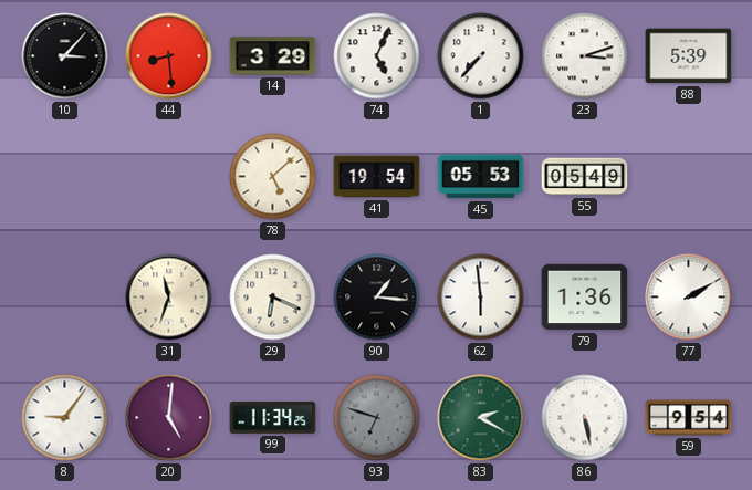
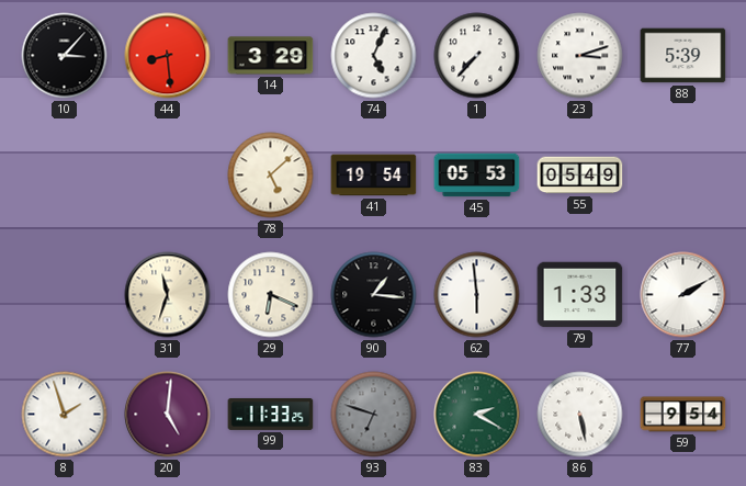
79: 1:36 -> 1:33 (580, 295)
8: 9:06 -> 1:57 (65, 415)
99: 11:34 -> 11:33 (271, 414)
